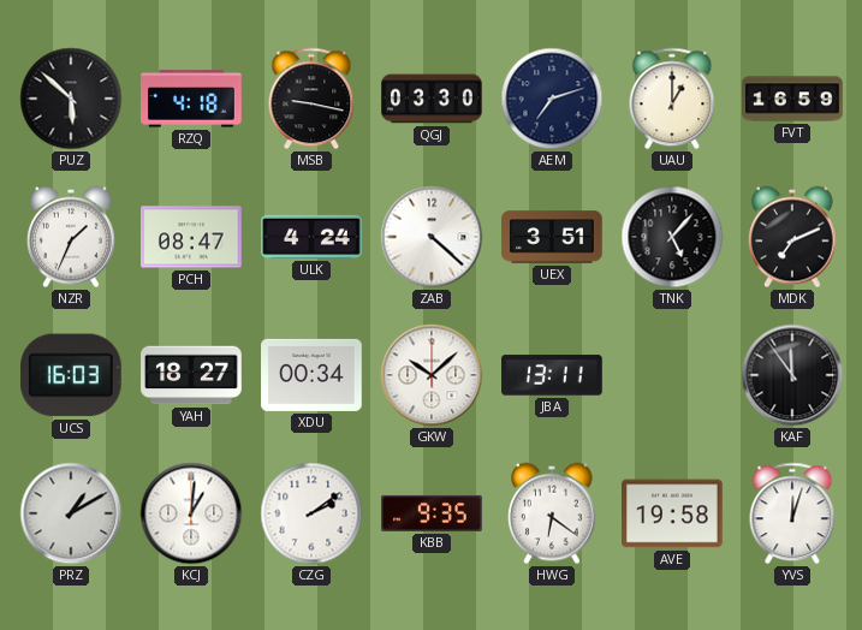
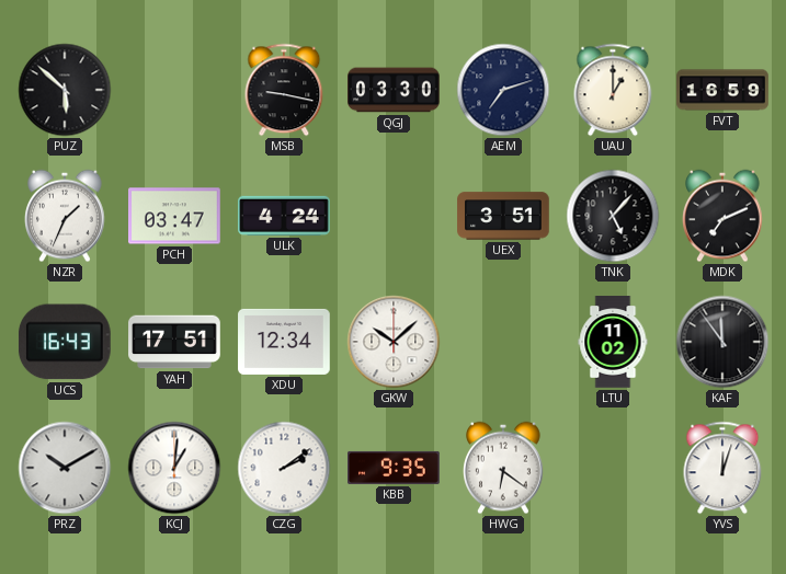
RZQ: 4:18 -> none (192, 99)
PCH: 08:47 -> 03:47 (175, 216)
ZAB: 4:22 -> none (432, 237)
UCS: 16:03 -> 16:43 (65, 342)
YAH: 18:27 -> 17:51 (174, 342)
XDU: 00:34 -> 12:34 (284, 342)
JBA: 13:11 -> none (552, 375)
LTU: none -> 11:02 (613, 342)
PRZ: 1:10 -> 10:10 (65, 468)
AVE: 19:58 -> none (672, 513)
